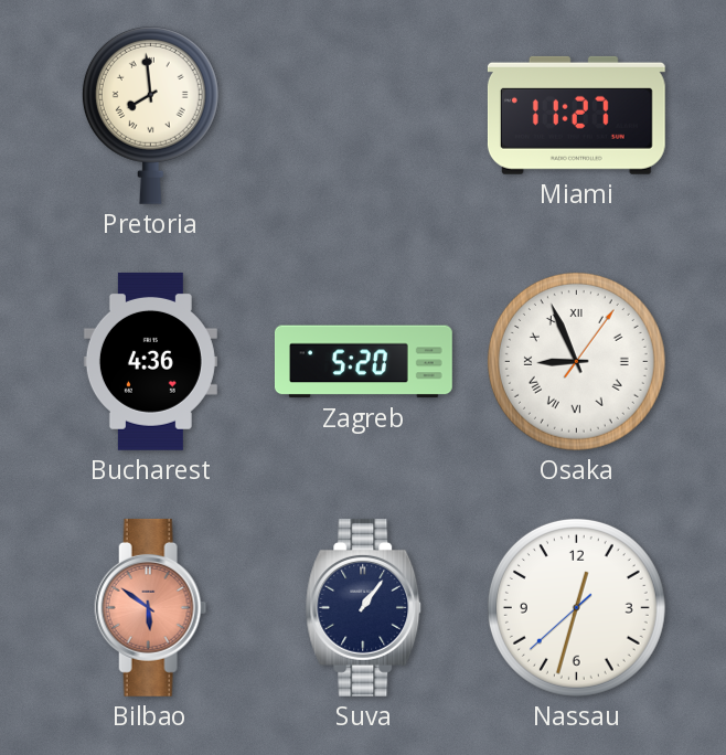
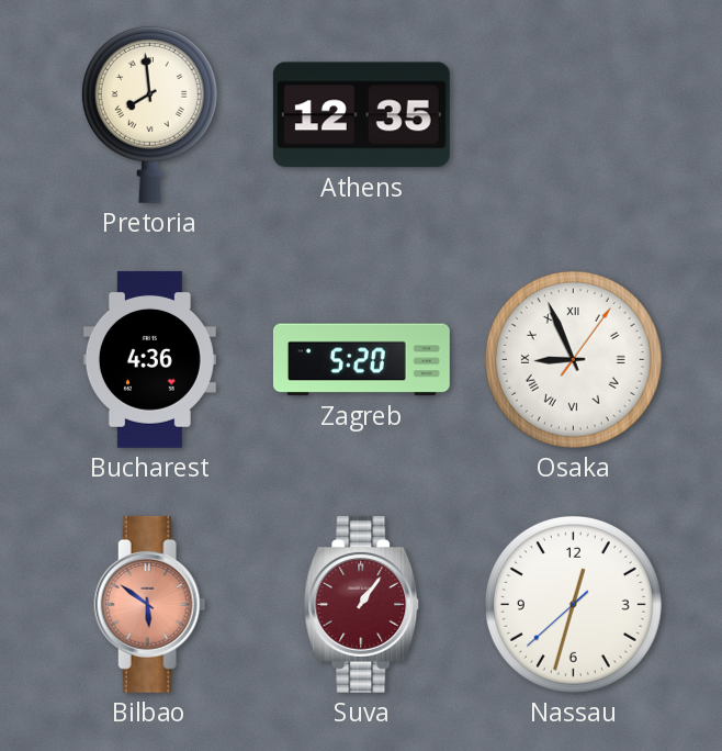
Athens: none -> 12:35 (361, 115)
Miami: 11:27 -> none (576, 115)
Suva dial: navy -> burgundy (362, 604)
